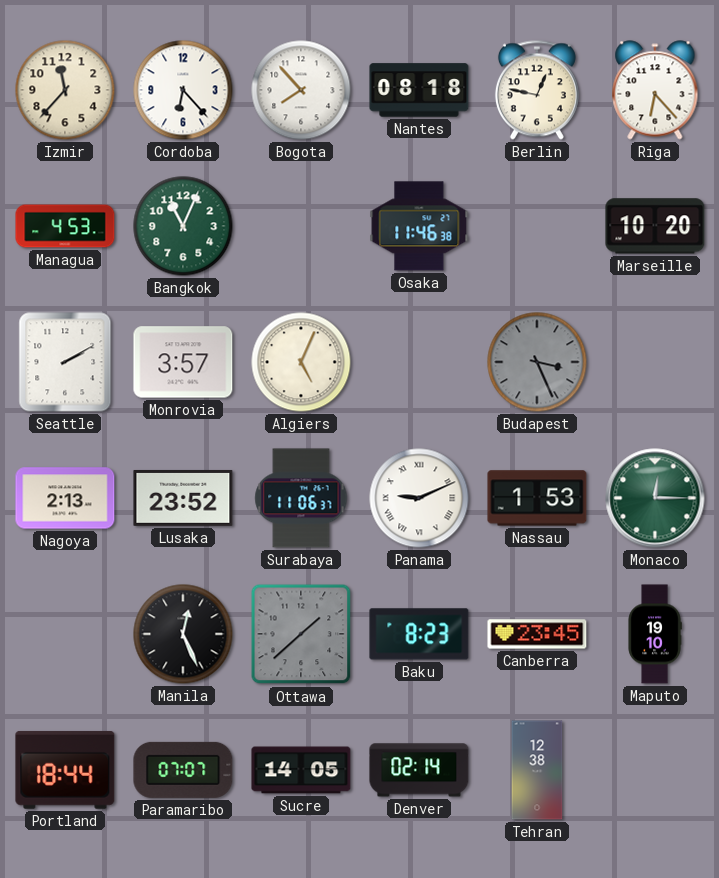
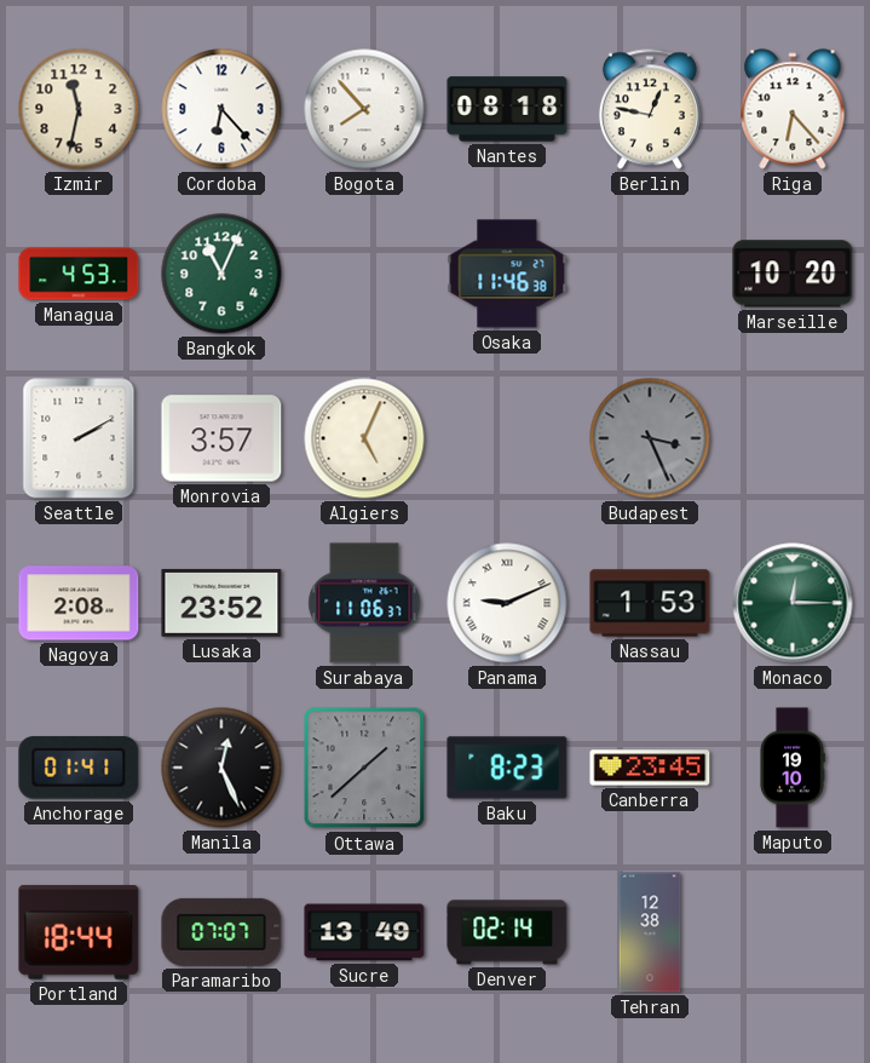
Izmir: 11:37 -> 11:32 (79, 109)
Nagoya: 2:13 -> 2:08 (79, 603)
Anchorage: none -> 01:41 (79, 768)
Sucre: 14:05 -> 13:49 (364, 932)
